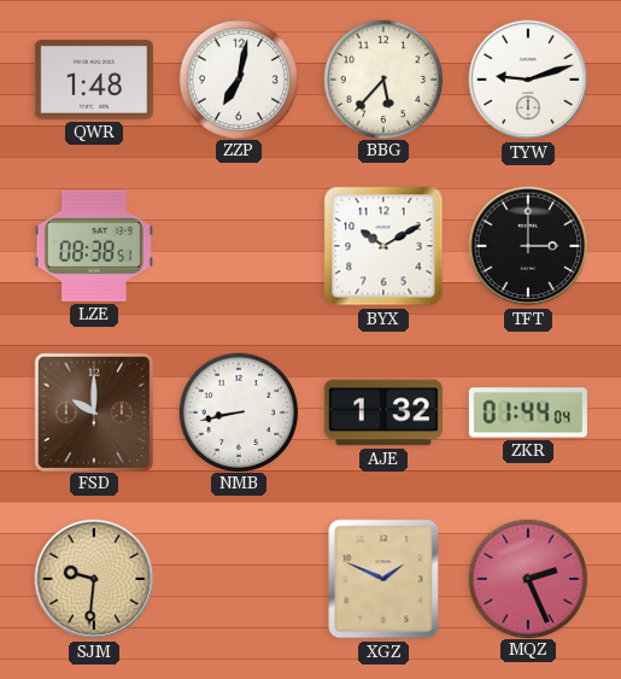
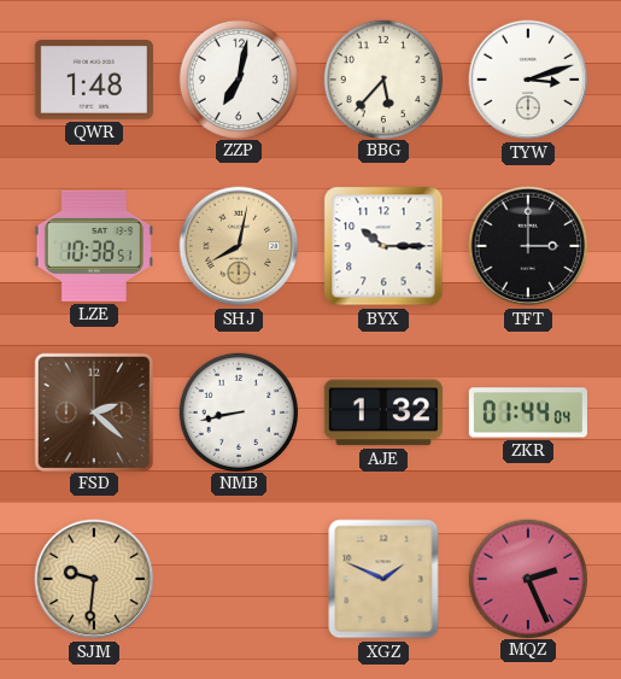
TYW: 9:12 -> 3:12 (528, 80)
LZE: 08:38 -> 10:38 (94, 246)
SHJ: none -> 8:02 (239, 246)
BYX: 10:10 -> 10:15 (383, 246)
FSD: 10:00 -> 2:22 (93, 411)
